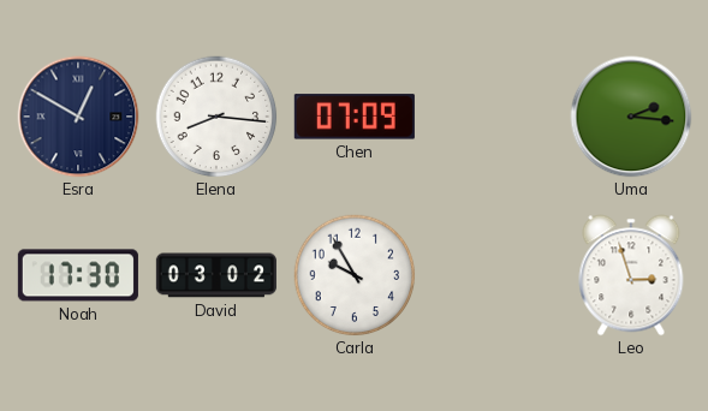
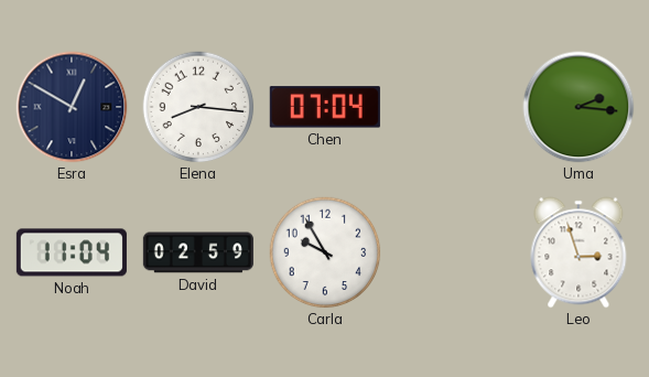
Chen: 07:09 -> 07:04 (325, 107)
Noah: 17:30 -> 11:04 (72, 252)
David: 03:02 -> 02:59 (198, 252)
